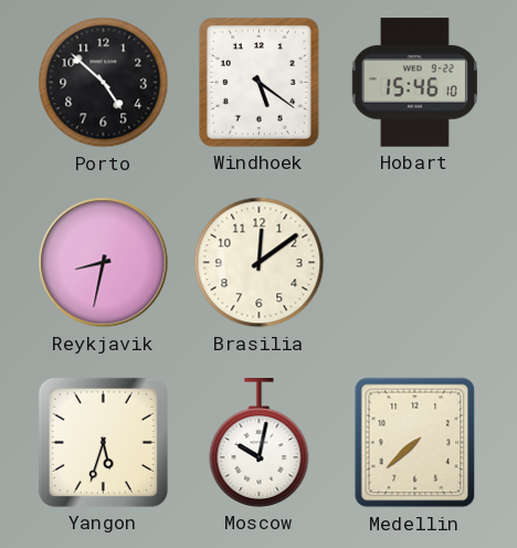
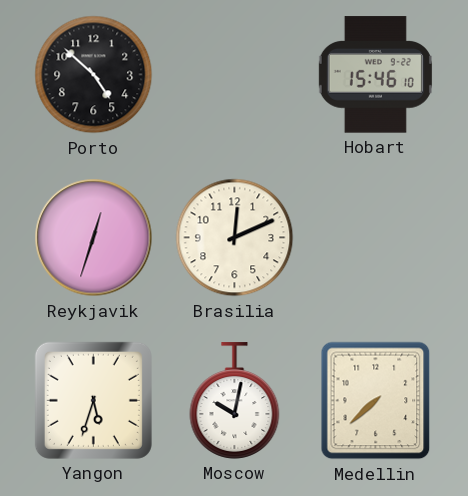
Windhoek: 5:21 -> none (258, 82)
Reykjavik: 8:32 -> 12:33 (94, 238)
Brasilia: 12:09 -> 12:11 (235, 238)
